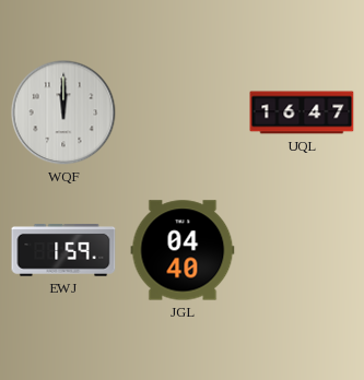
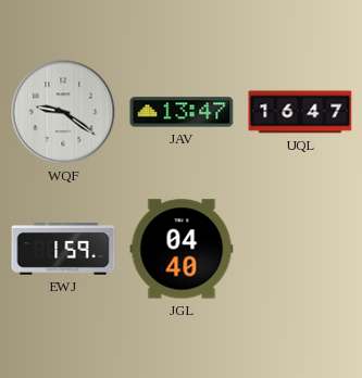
WQF: 12:00 -> 9:21 (63, 112)
JAV: none -> 13:47 (182, 112)
